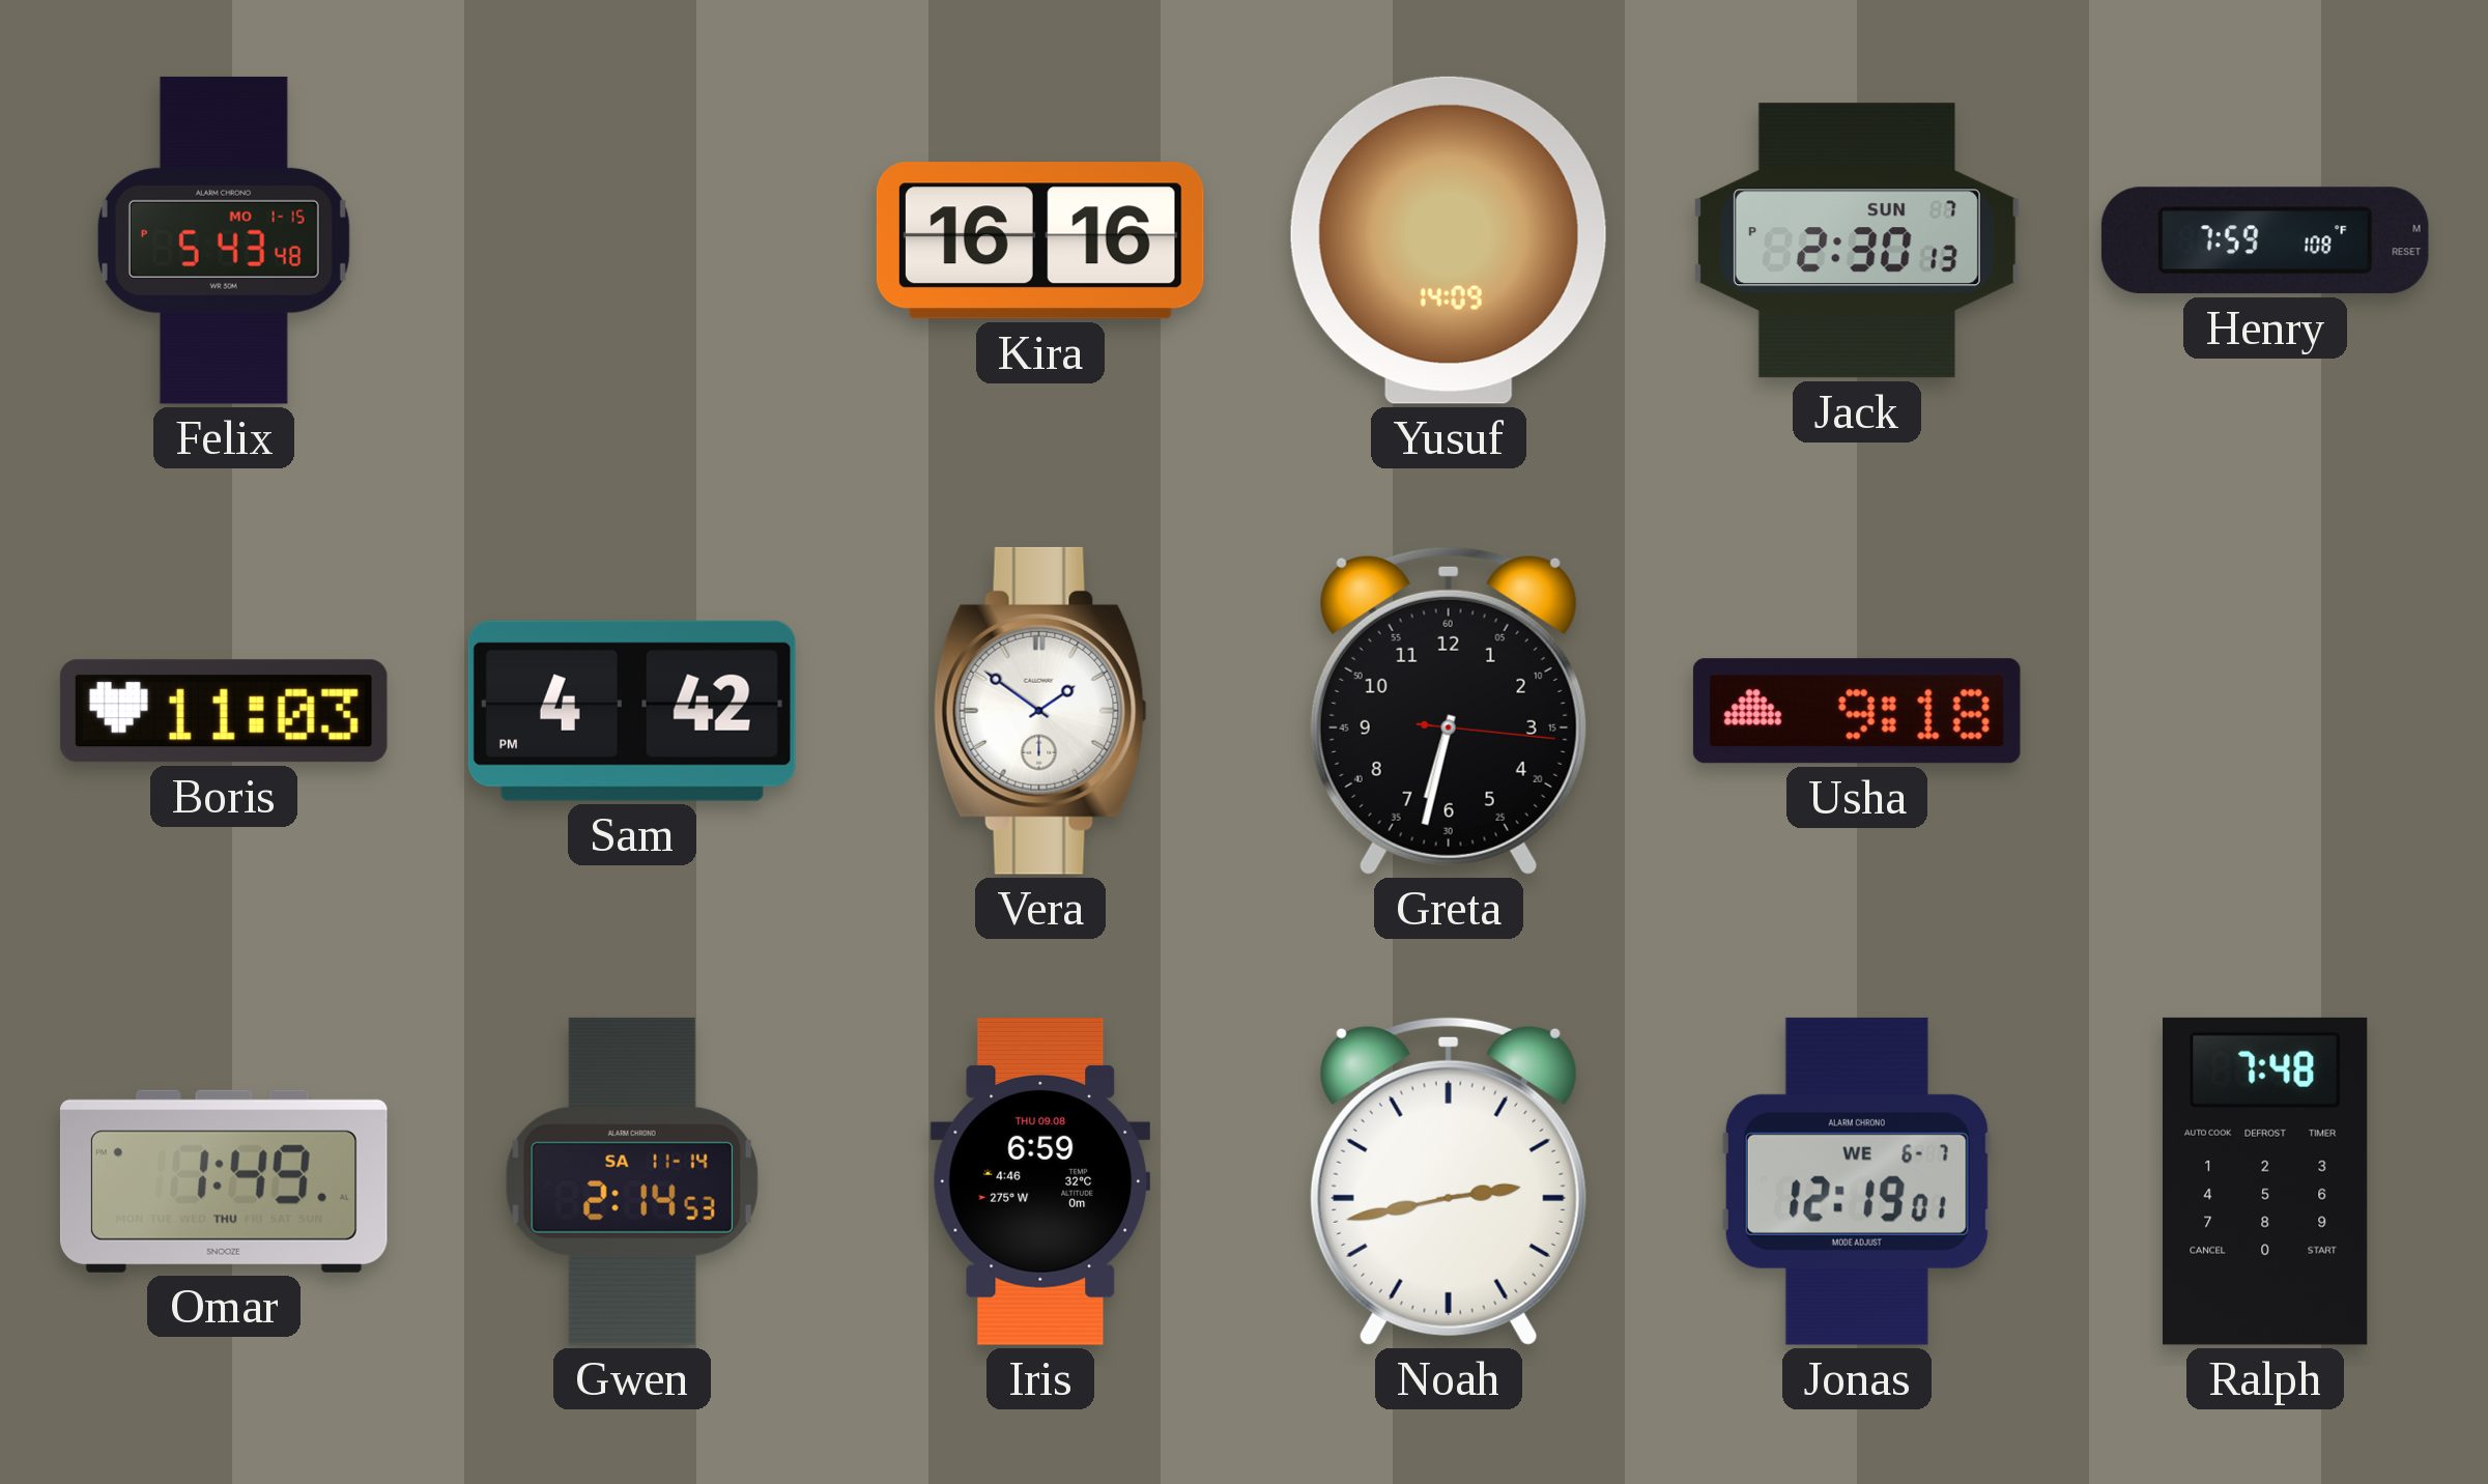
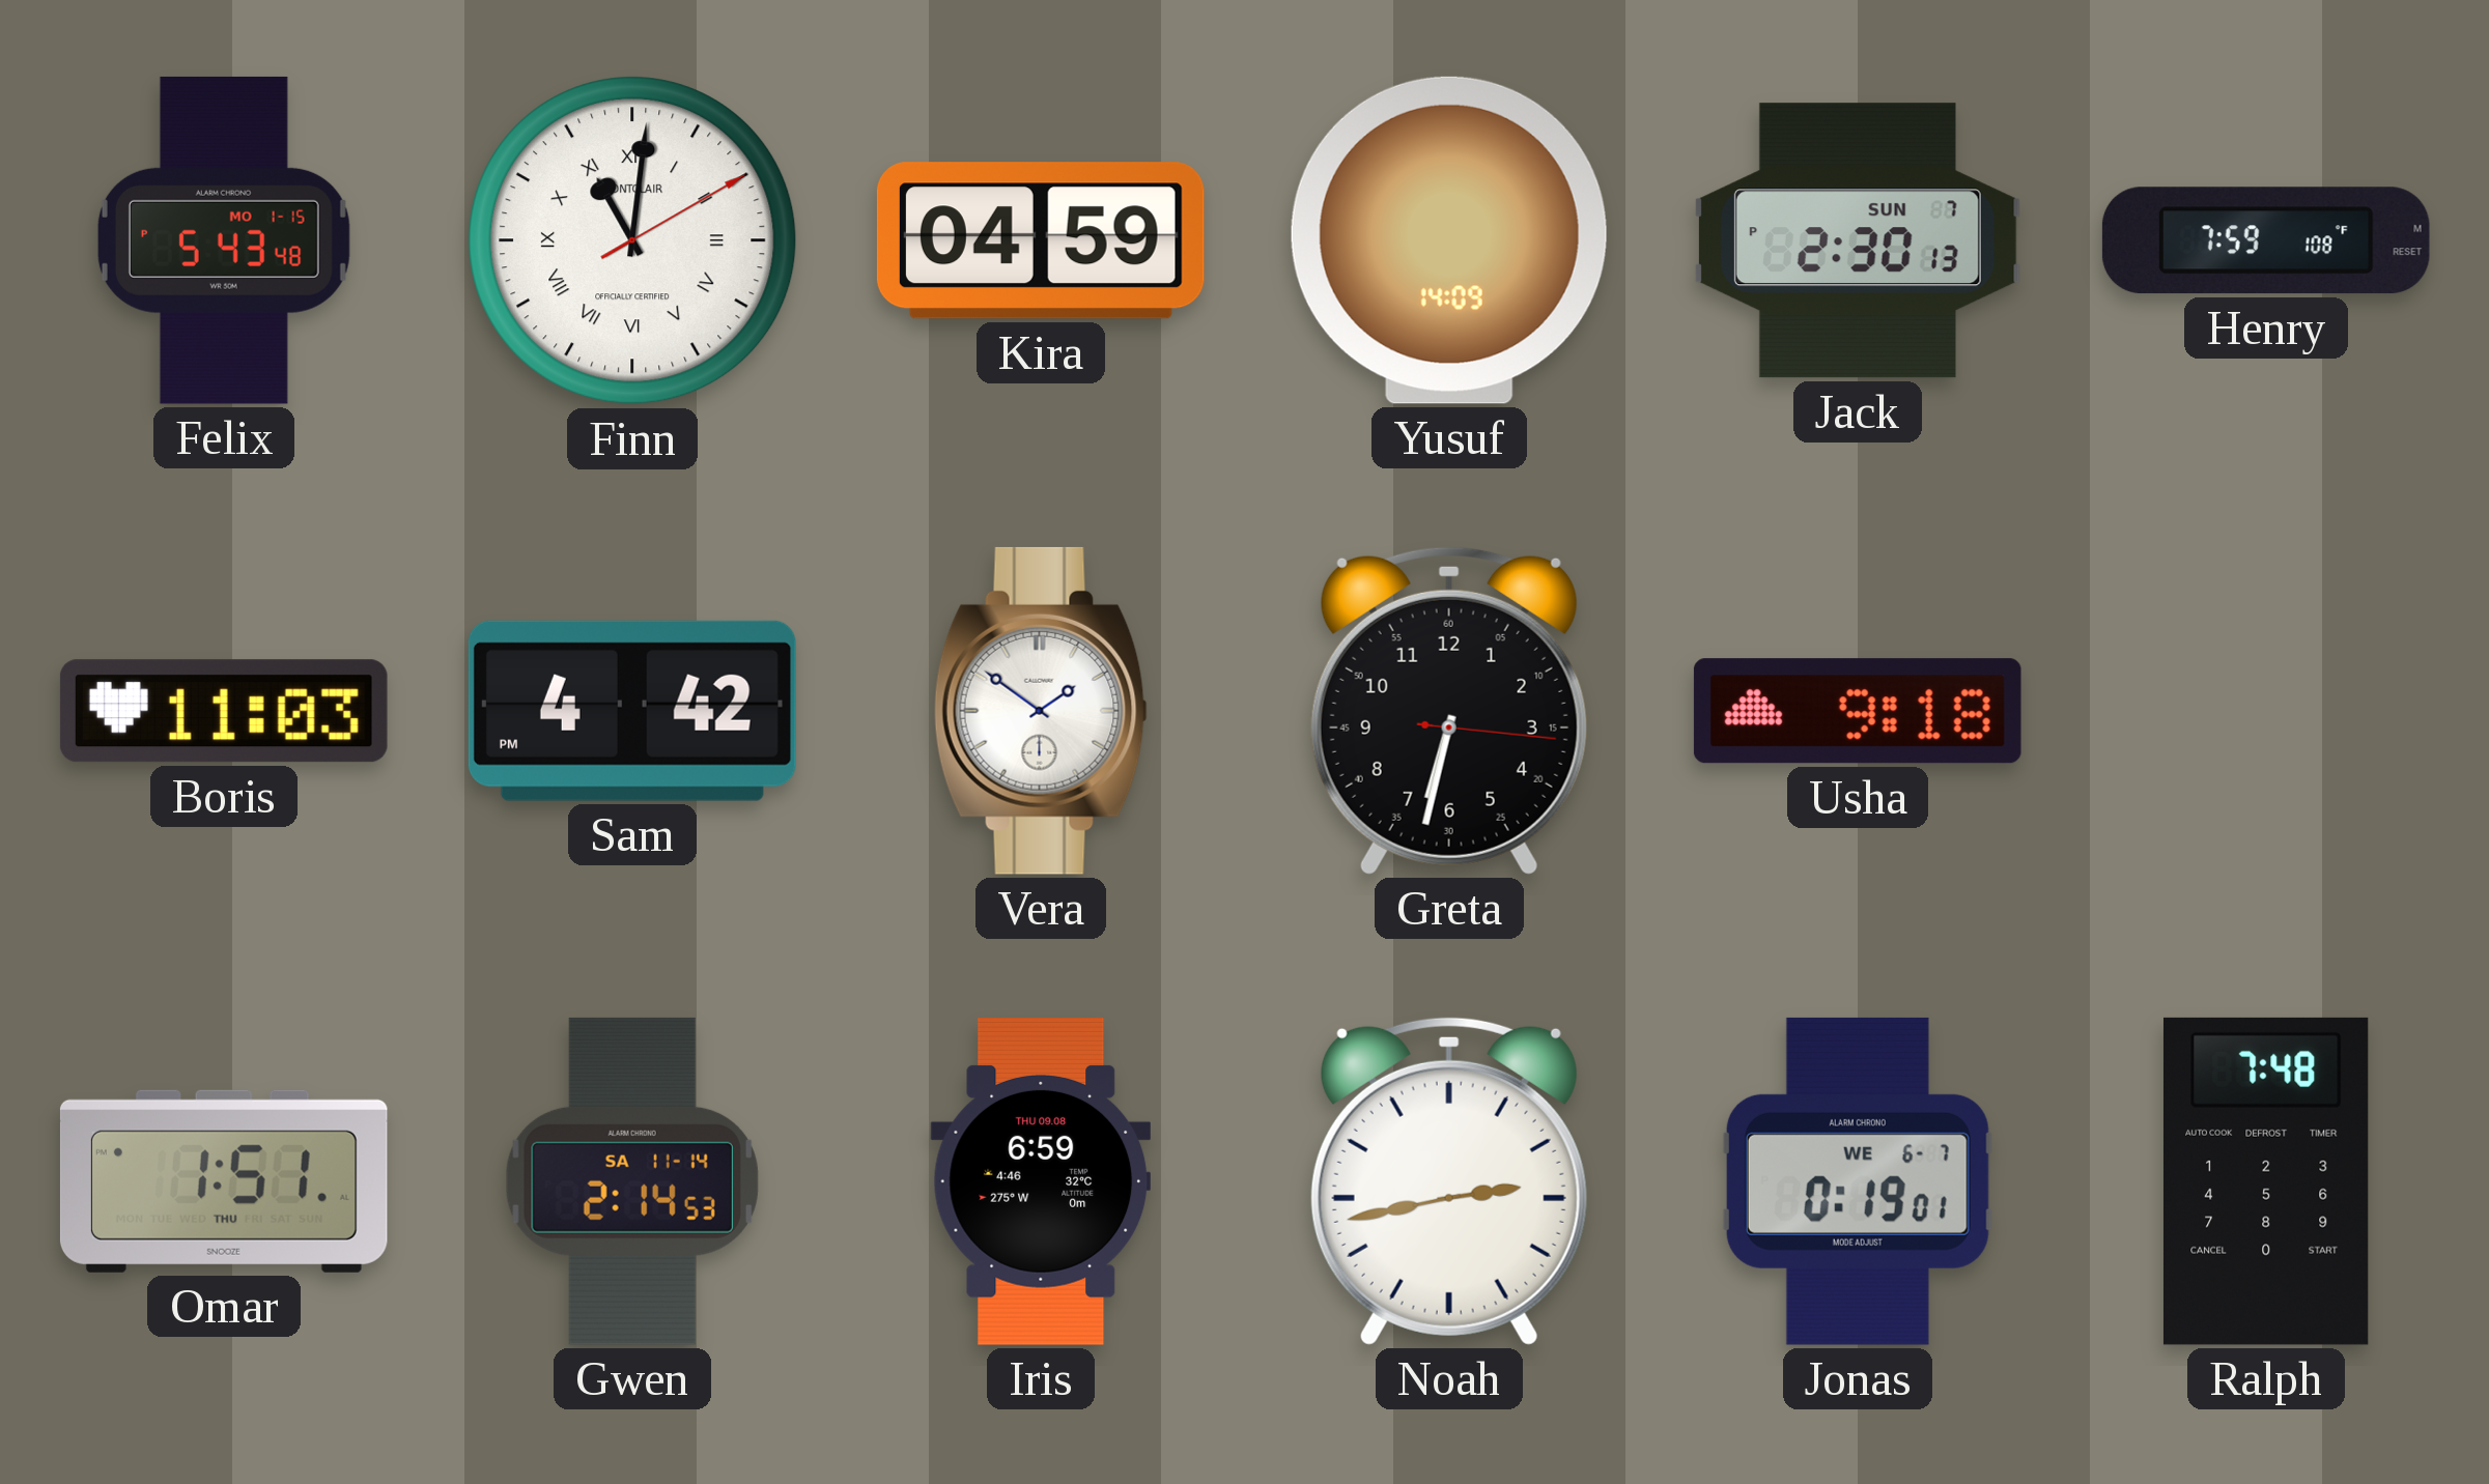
Finn: none -> 11:01 (632, 240)
Kira: 16:16 -> 04:59 (1041, 240)
Omar: 1:49 -> 1:51 (224, 1181)
Jonas: 12:19 -> 0:19 (1858, 1181)
